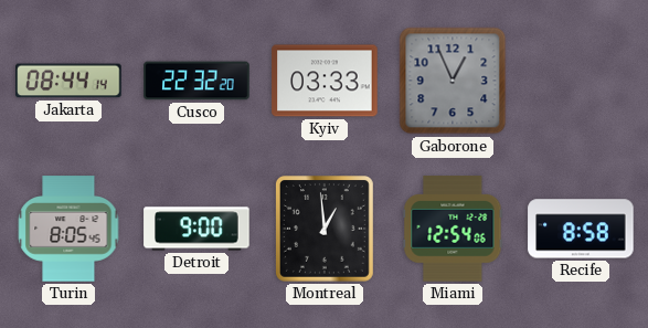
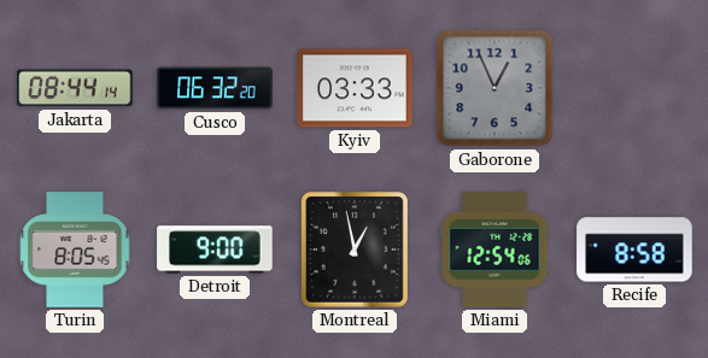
Cusco: 22:32 -> 06:32 (215, 88)
Montreal: 12:59 -> 12:58 (356, 251)
